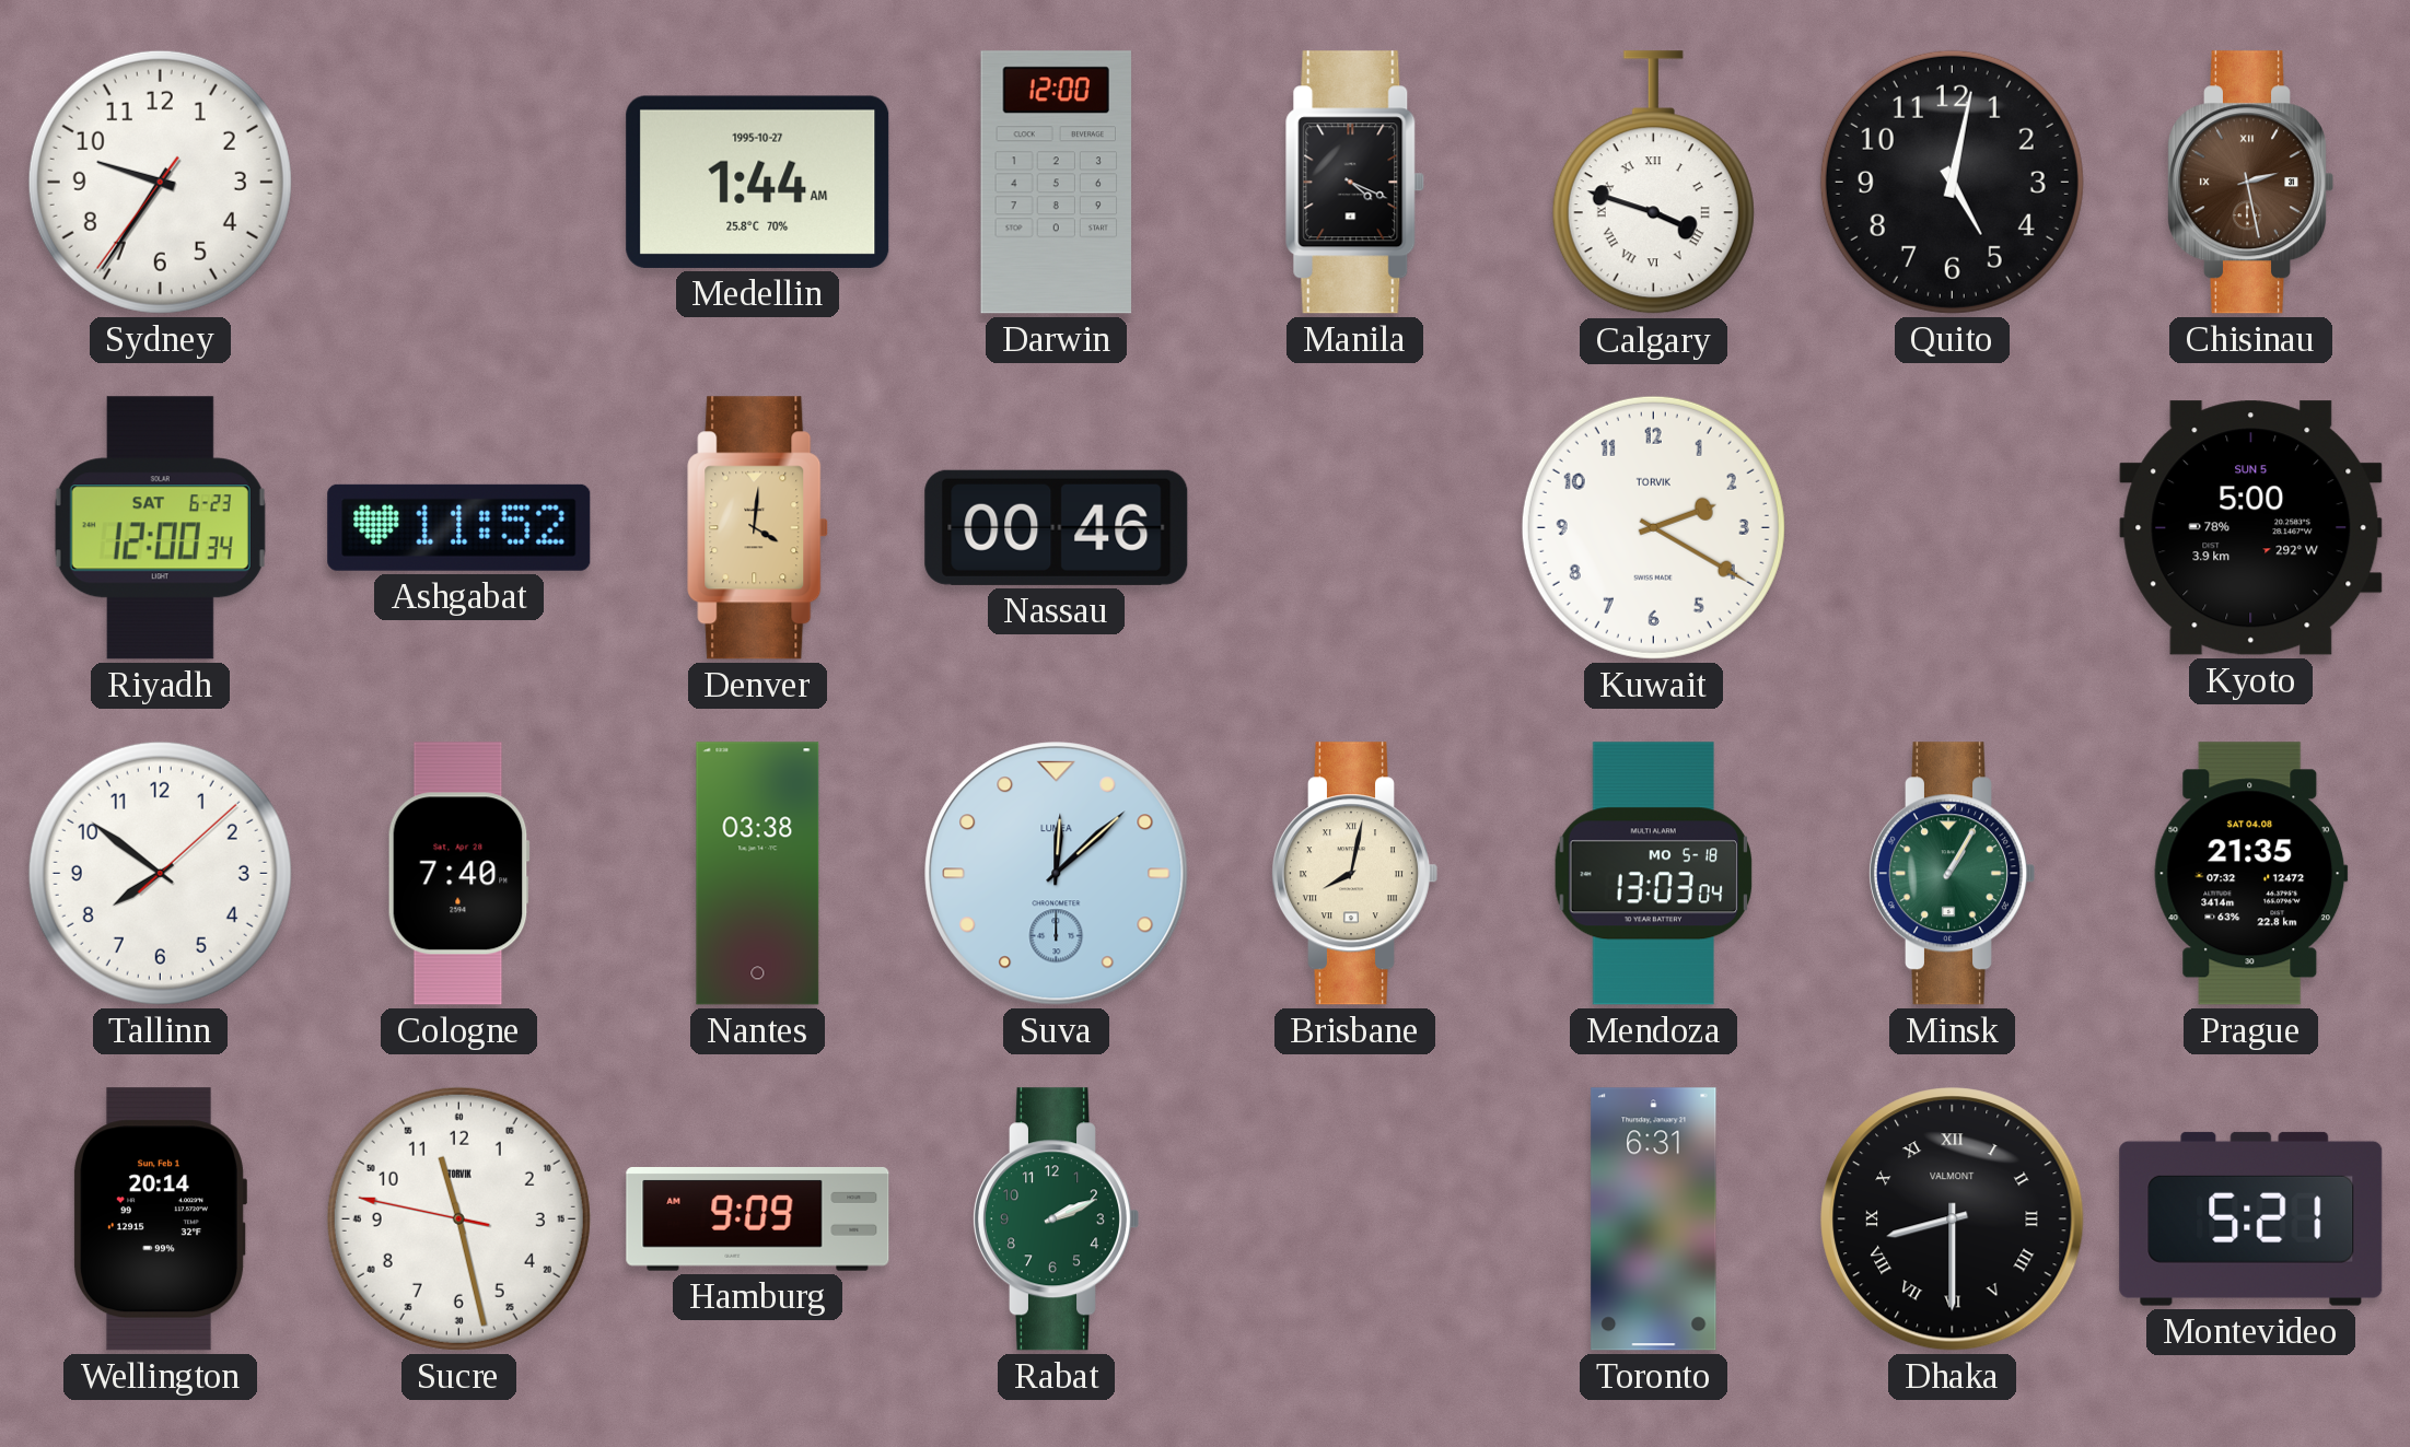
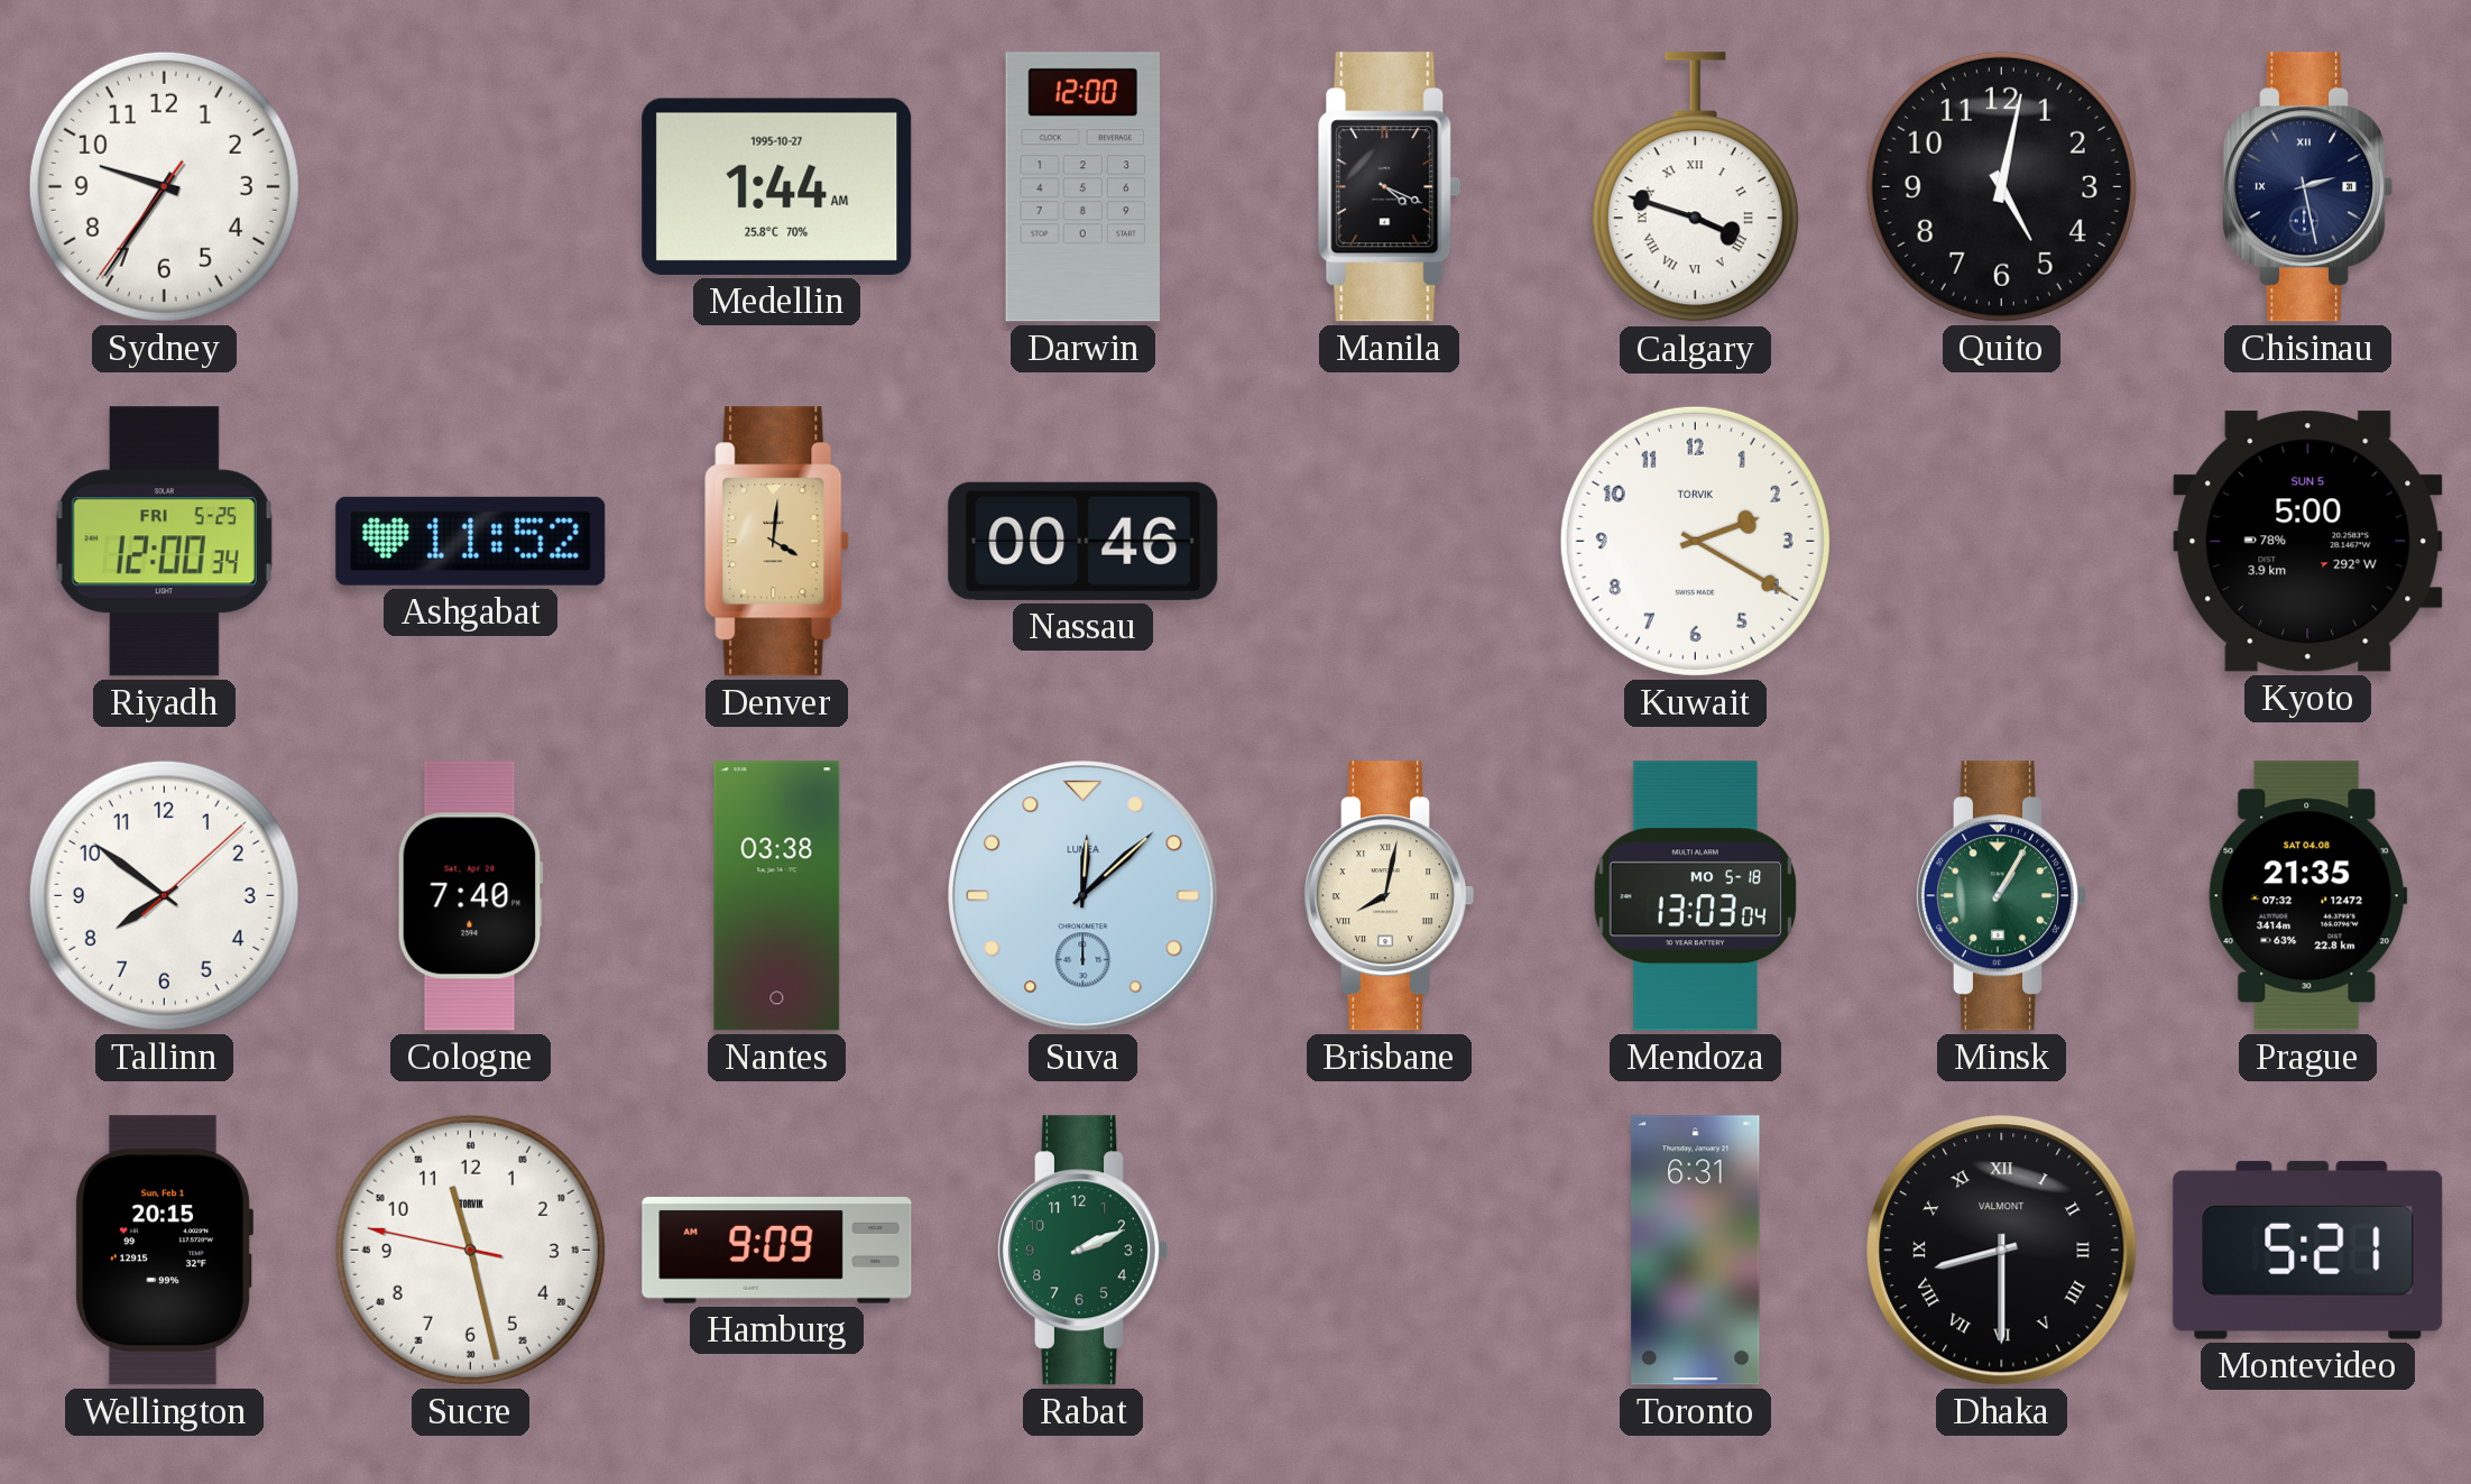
Chisinau dial: brown -> navy (2306, 187)
Riyadh date: SAT 6-23 -> FRI 5-25 (164, 542)
Wellington: 20:14 -> 20:15 (163, 1251)
